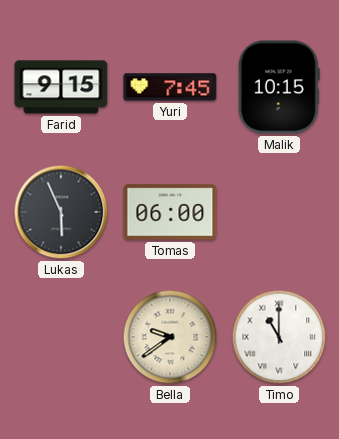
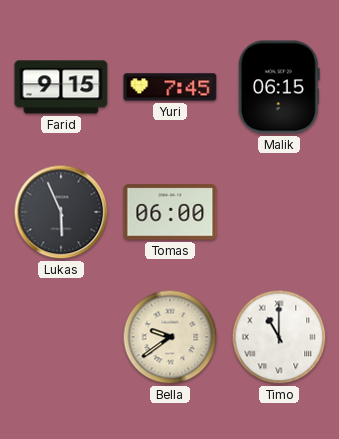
Malik: 10:15 -> 06:15 (279, 87)
